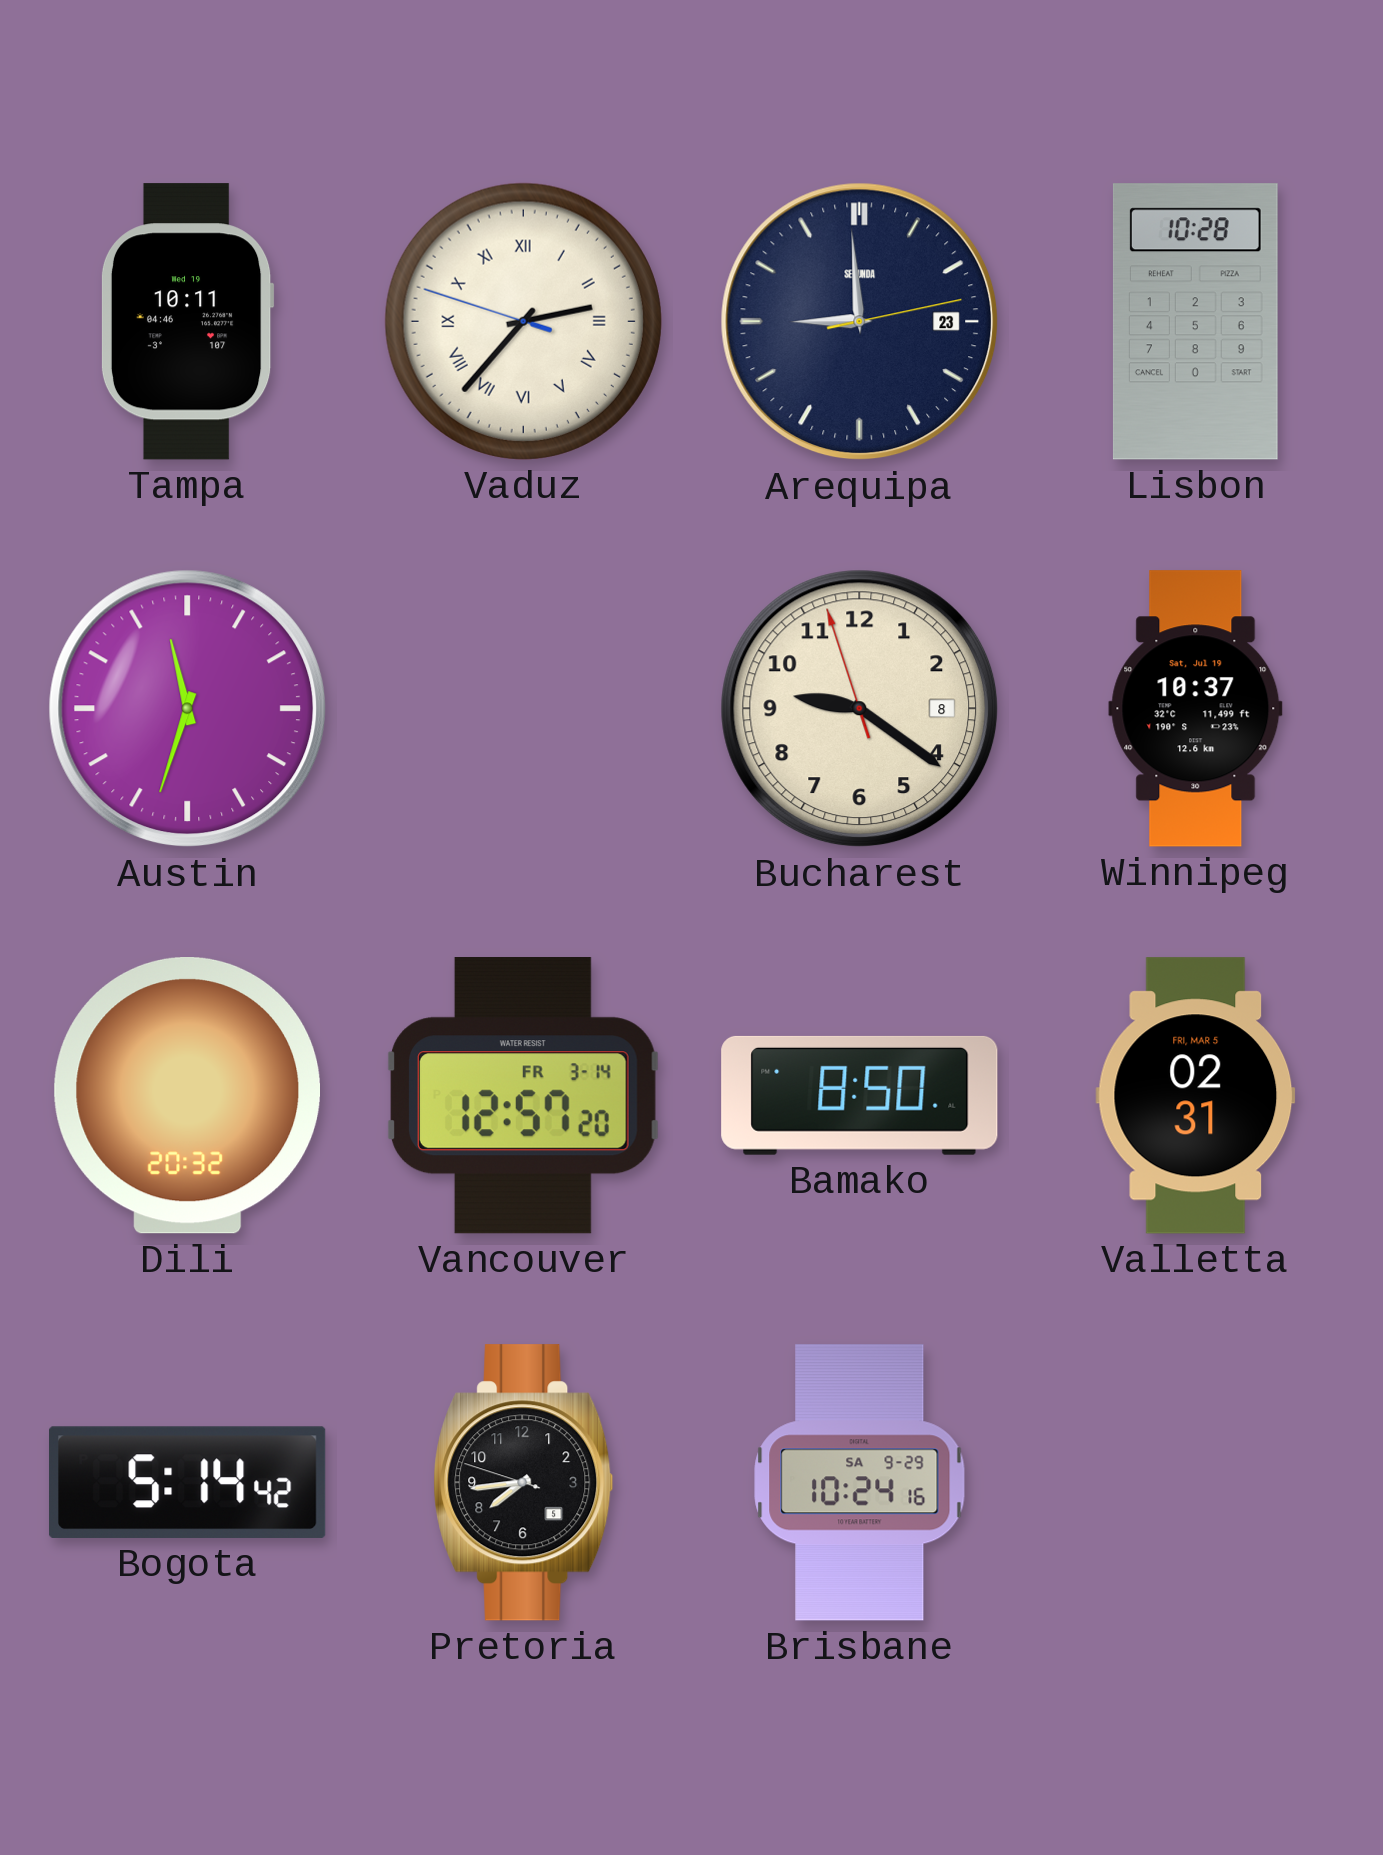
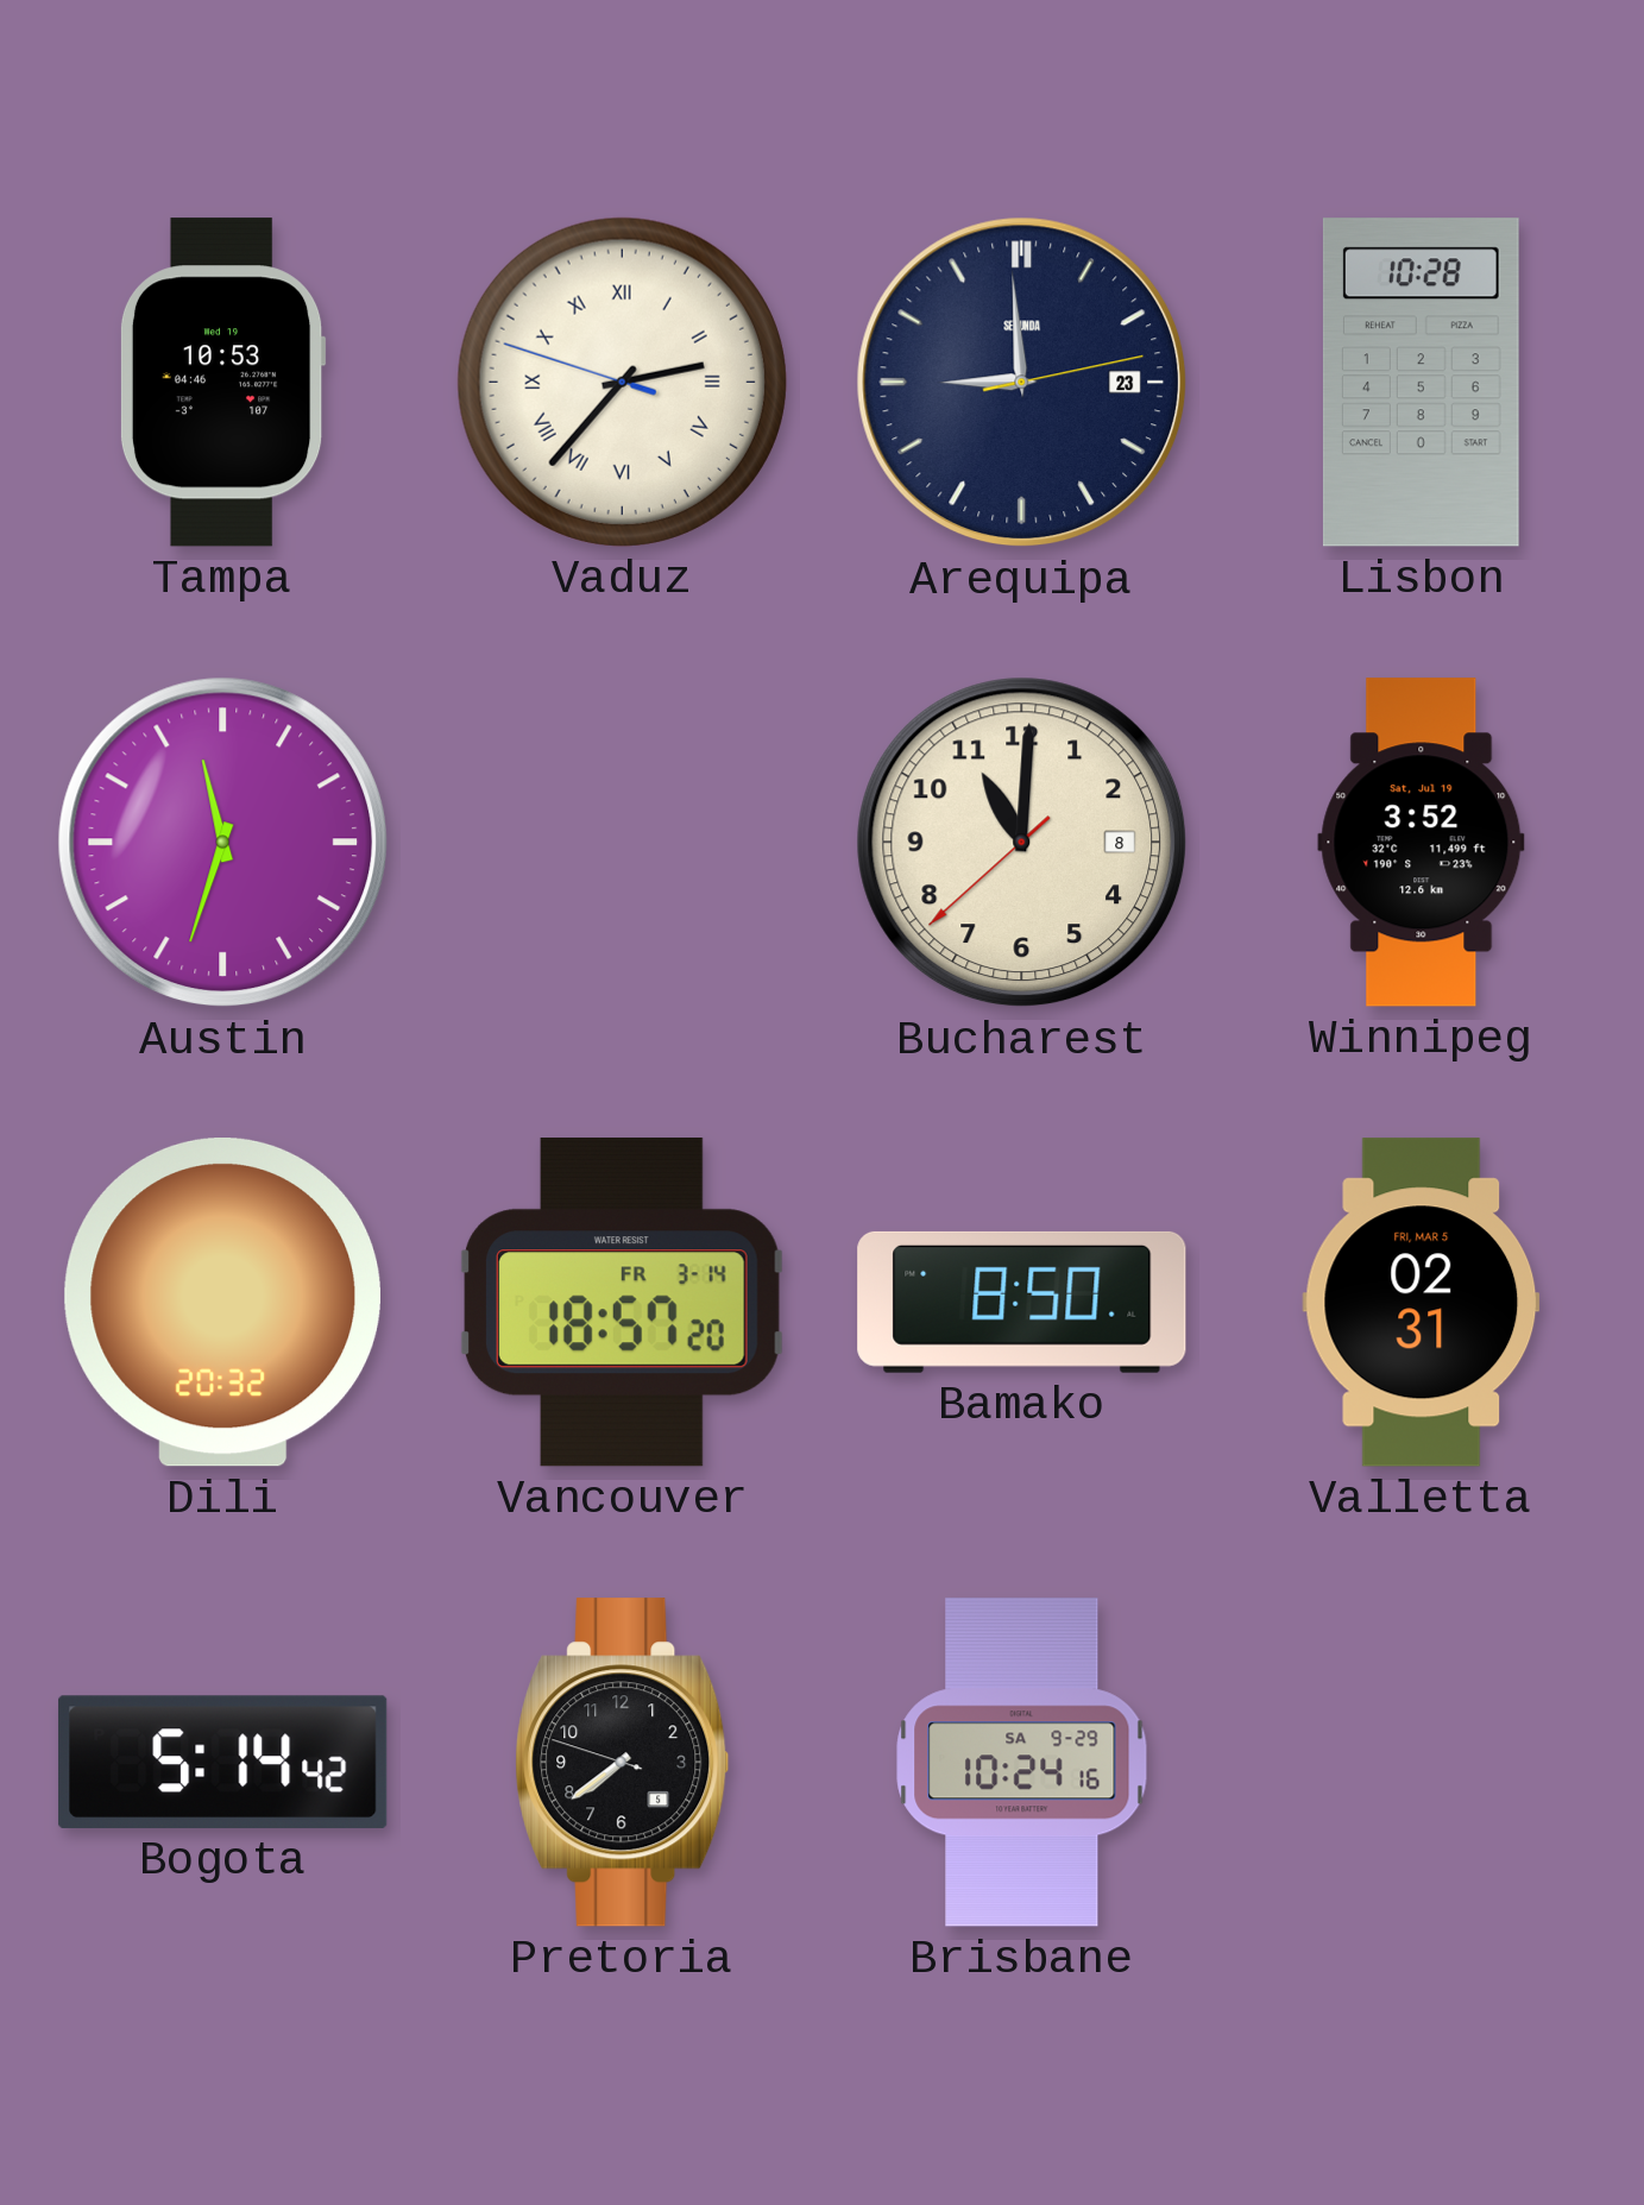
Tampa: 10:11 -> 10:53 (222, 383)
Bucharest: 9:20 -> 11:00 (1022, 843)
Winnipeg: 10:37 -> 3:52 (1422, 843)
Vancouver: 12:57 -> 18:57 (623, 1303)
Pretoria: 7:43 -> 7:38 (623, 1763)
